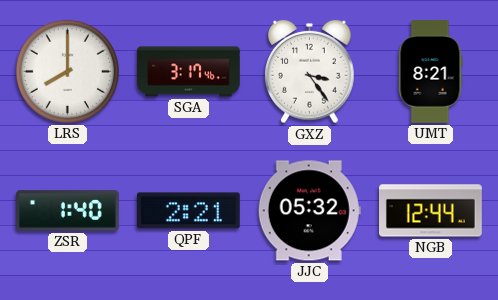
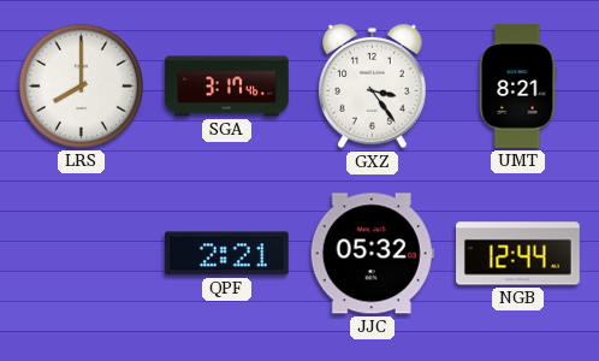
ZSR: 1:40 -> none (68, 211)
